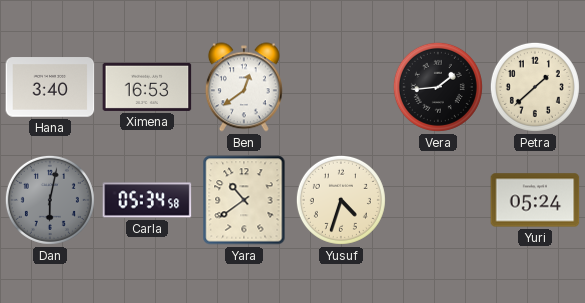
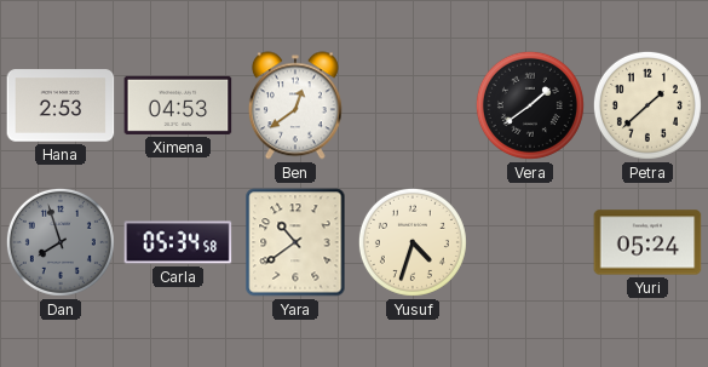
Hana: 3:40 -> 2:53 (61, 105)
Ximena: 16:53 -> 04:53 (178, 105)
Vera: 1:44 -> 1:39 (530, 105)
Dan: 6:02 -> 7:57 (61, 242)
